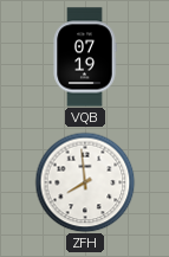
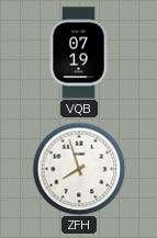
ZFH: 7:59 -> 7:57 (79, 169)
